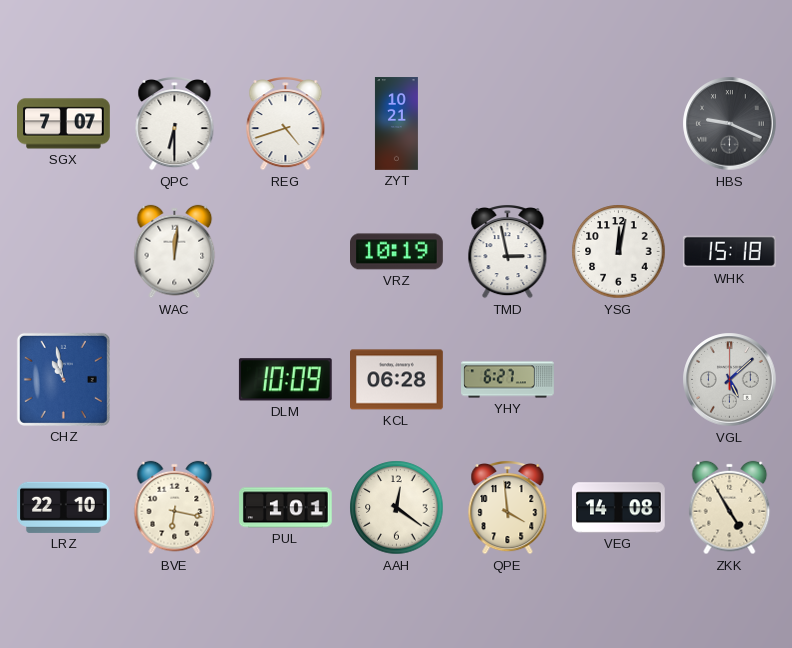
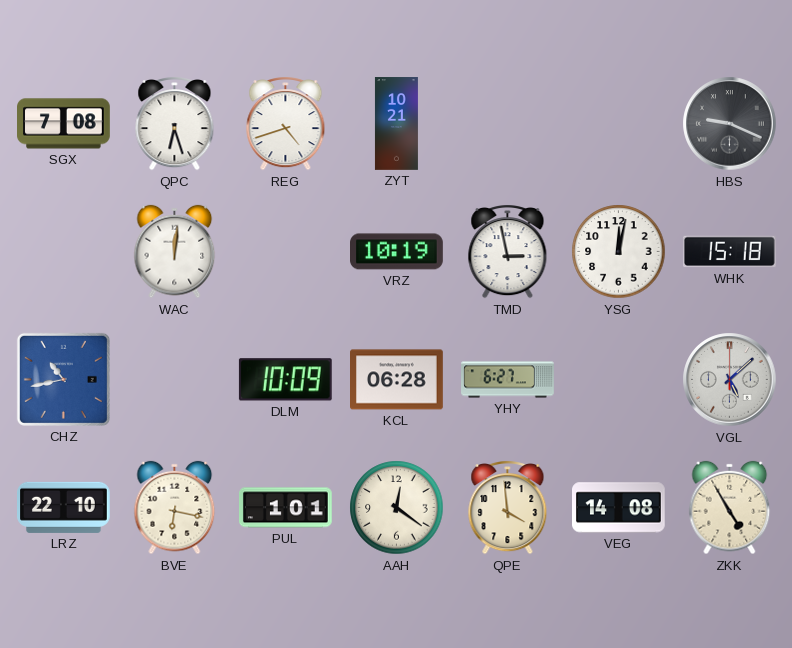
SGX: 7:07 -> 7:08 (64, 124)
QPC: 6:30 -> 6:27 (175, 124)
CHZ: 10:58 -> 10:43 (63, 379)
